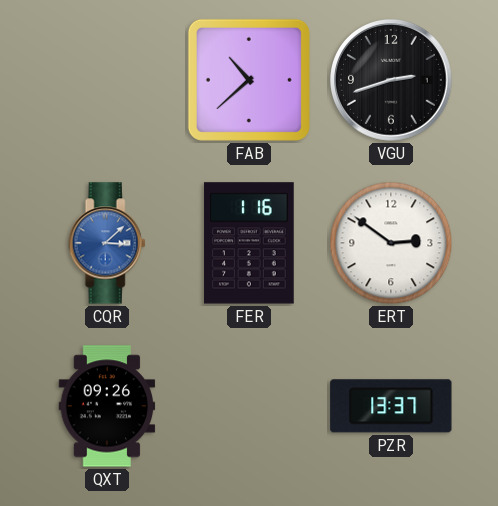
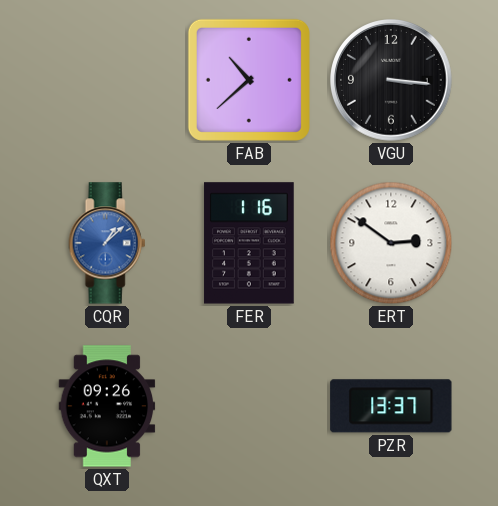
VGU: 2:42 -> 3:16 (391, 80)
CQR: 3:08 -> 1:08 (107, 243)
